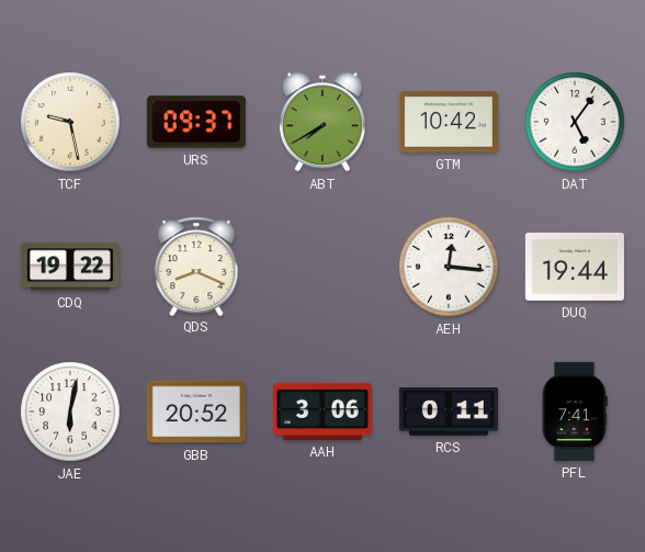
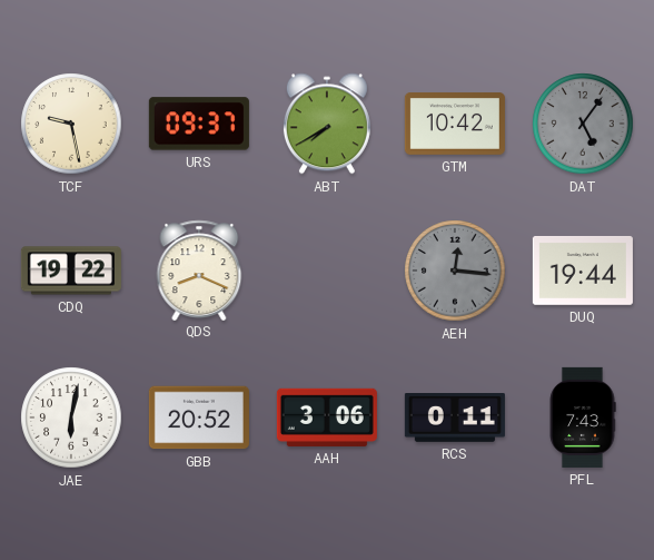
DAT dial: white -> grey (583, 124)
AEH dial: white -> grey (455, 271)
PFL: 7:41 -> 7:43 (583, 417)
